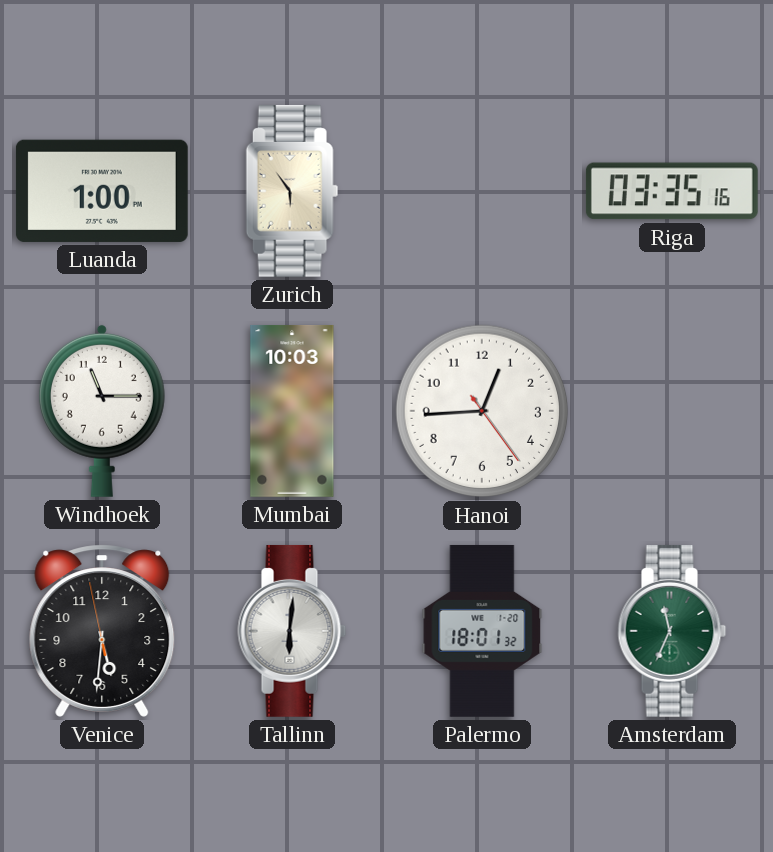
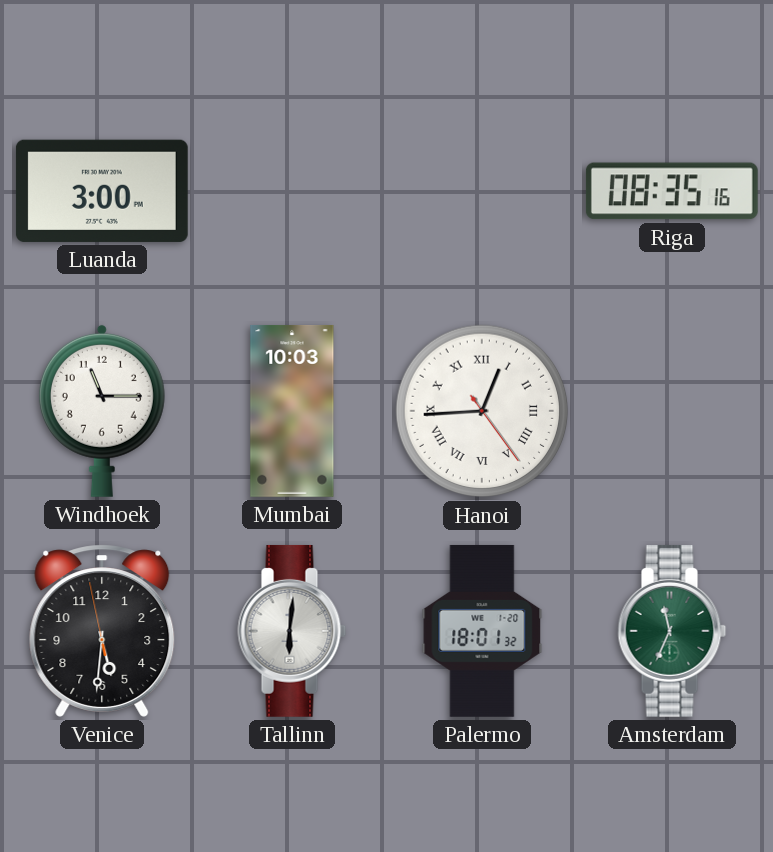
Luanda: 1:00 -> 3:00 (102, 191)
Zurich: 5:54 -> none (292, 191)
Riga: 03:35 -> 08:35 (672, 191)
Hanoi numerals: Arabic -> Roman (482, 411)
